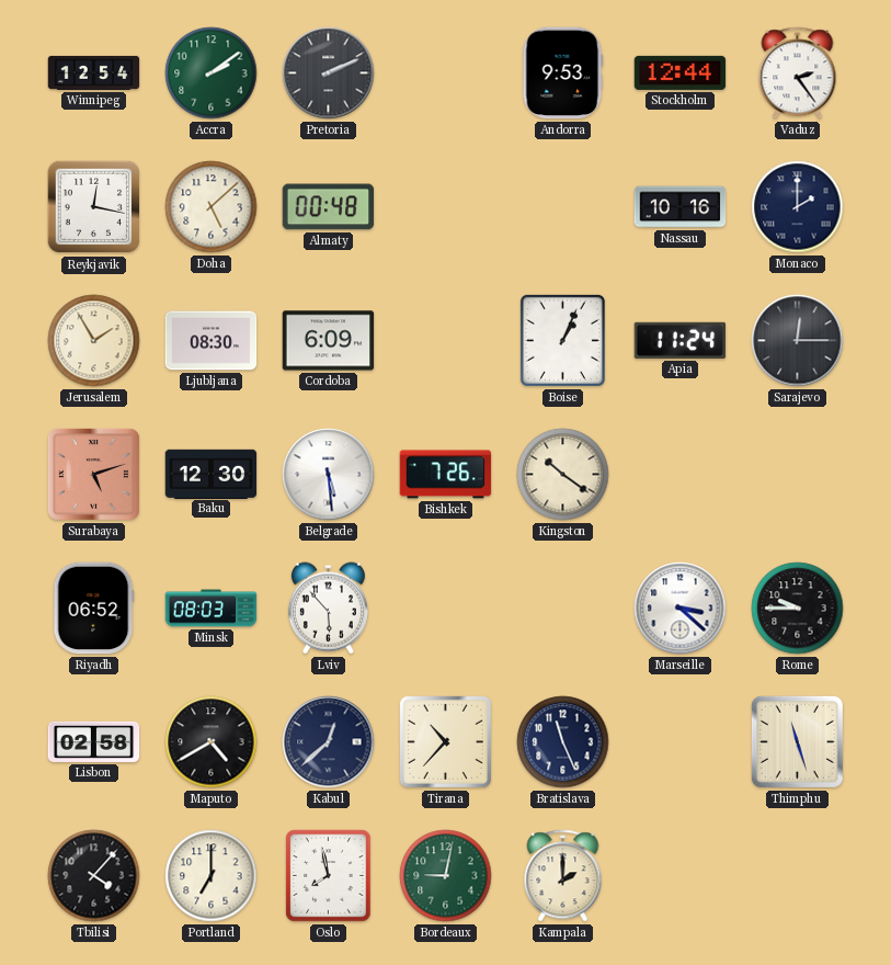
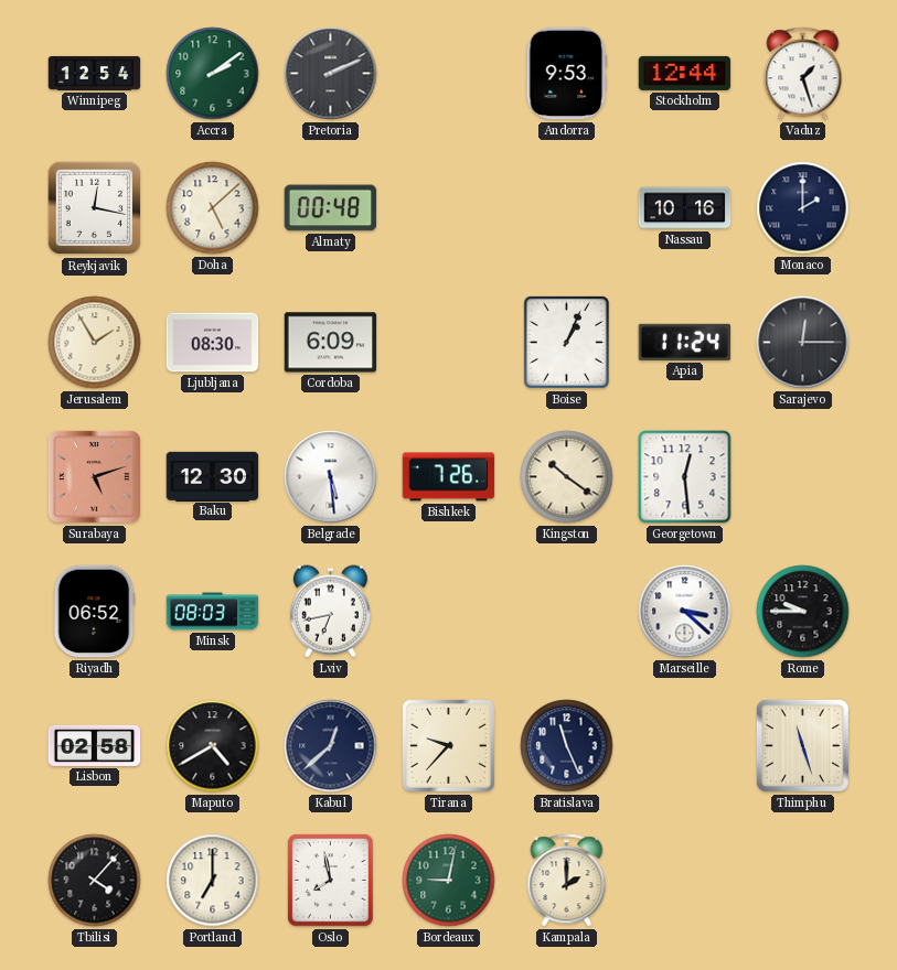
Vaduz: 2:24 -> 1:27 (803, 74)
Georgetown: none -> 12:29 (685, 477)
Lviv: 5:53 -> 6:43 (330, 612)
Tirana: 10:37 -> 9:37 (448, 745)
